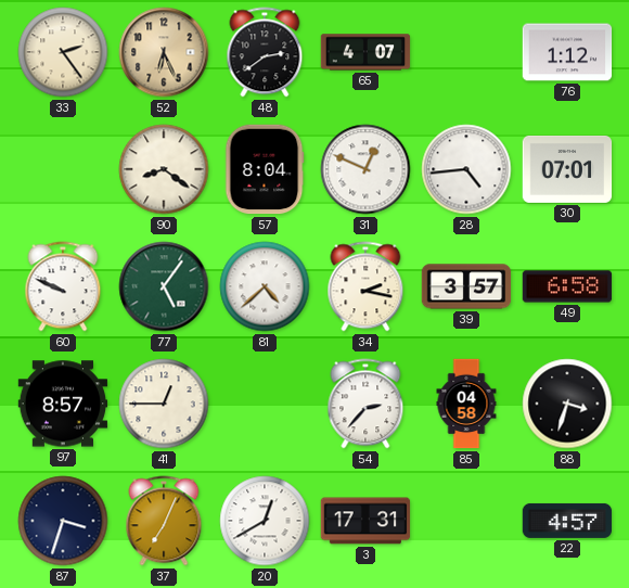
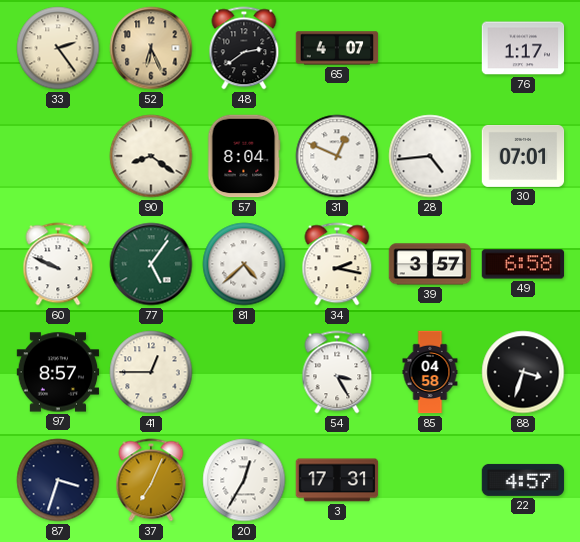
76: 1:12 -> 1:17 (523, 48)
54: 2:37 -> 3:25 (337, 372)
20: 12:40 -> 12:35 (244, 480)
